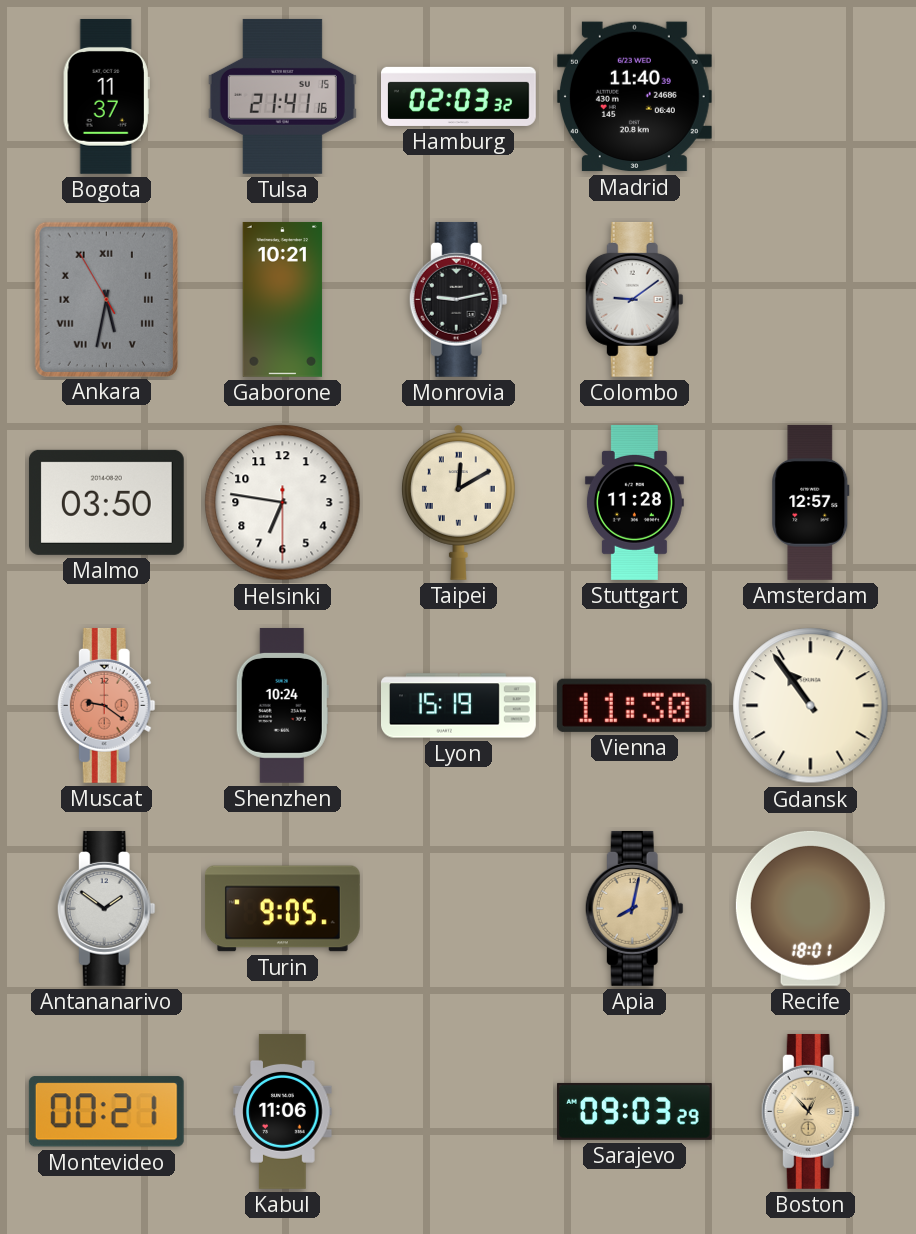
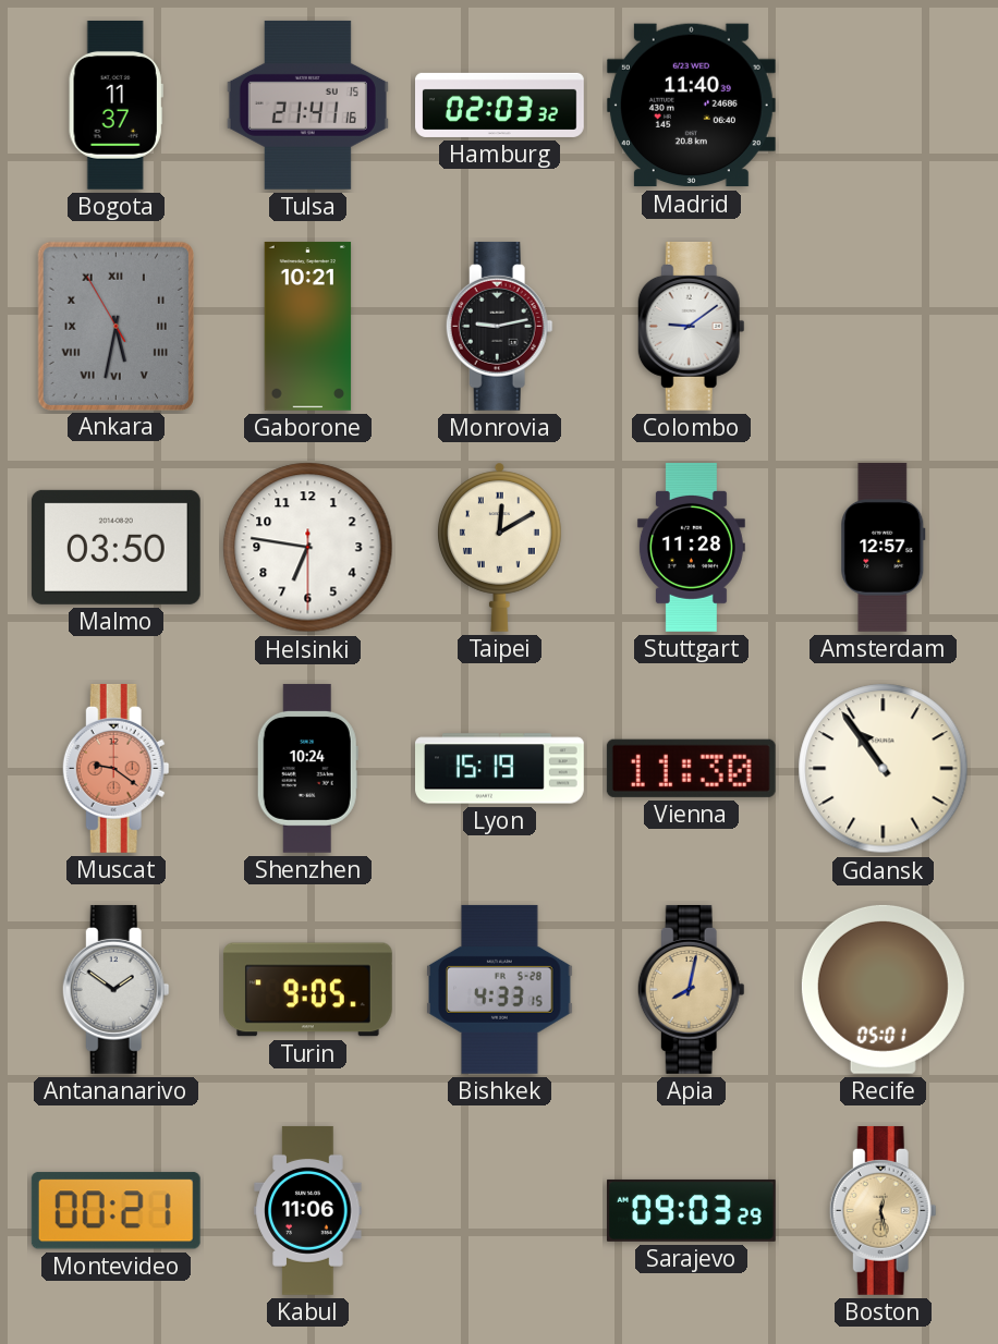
Bishkek: none -> 4:33 (500, 989)
Recife: 18:01 -> 05:01 (883, 989)
Boston: 12:53 -> 12:28 (883, 1210)
